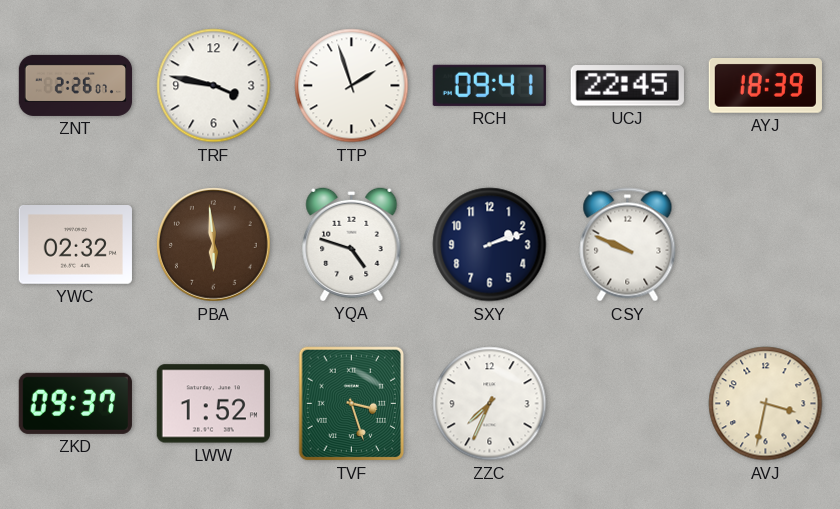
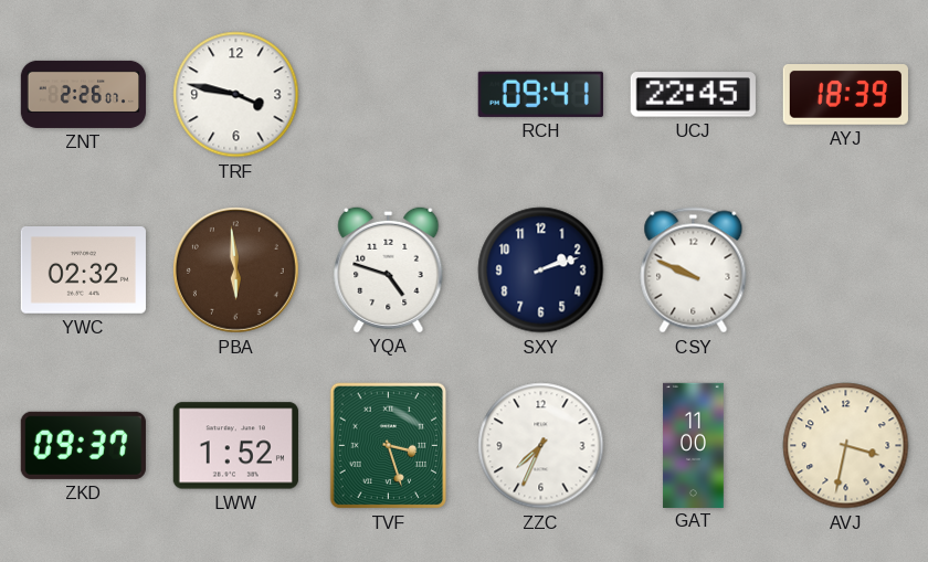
TTP: 1:57 -> none (352, 86)
GAT: none -> 11:00 (694, 445)
